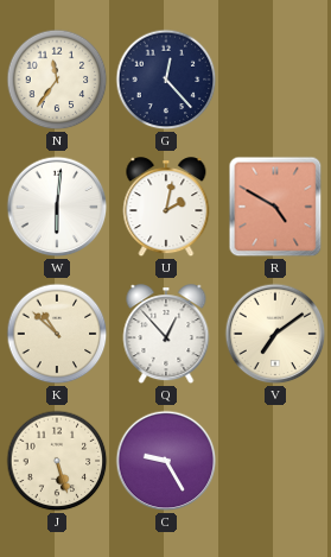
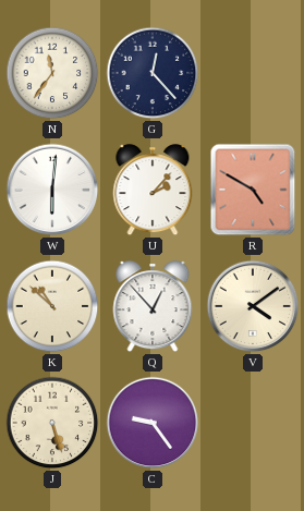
U: 2:02 -> 2:07 (153, 191)
V: 7:09 -> 4:09 (253, 306)
C: 9:25 -> 9:24 (153, 423)
